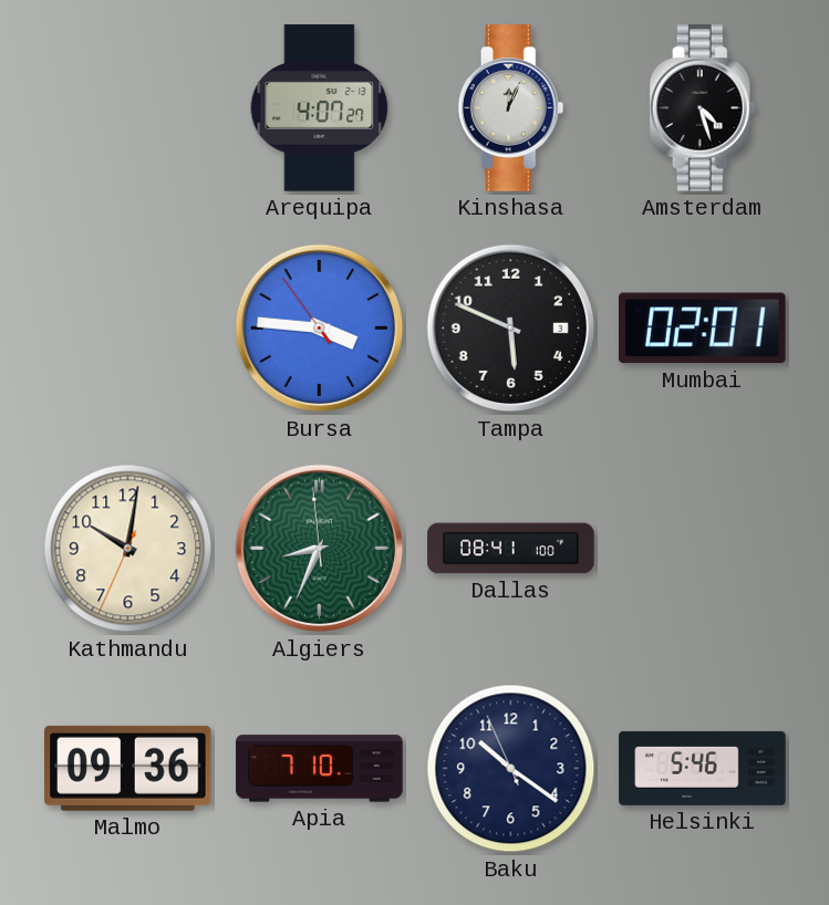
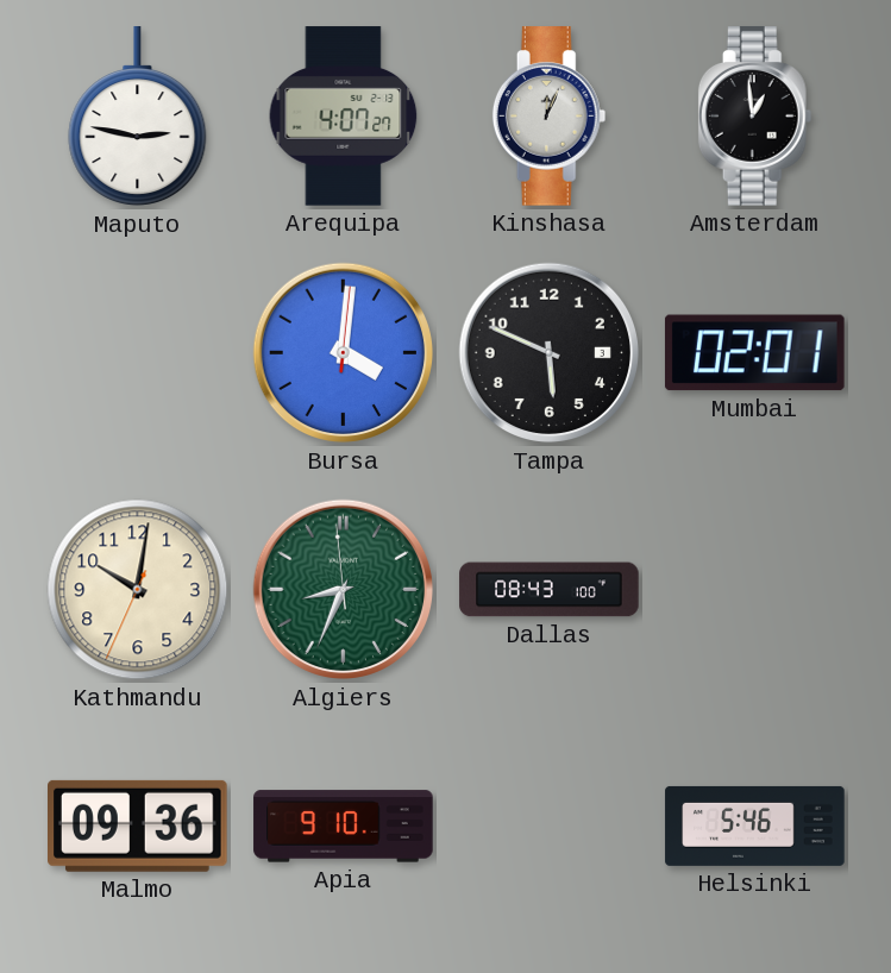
Maputo: none -> 2:47 (138, 117)
Amsterdam: 4:27 -> 12:59 (755, 117)
Bursa: 3:45 -> 4:01 (344, 353)
Dallas: 08:41 -> 08:43 (550, 590)
Apia: 7:10 -> 9:10 (344, 827)
Baku: 10:20 -> none (511, 769)
